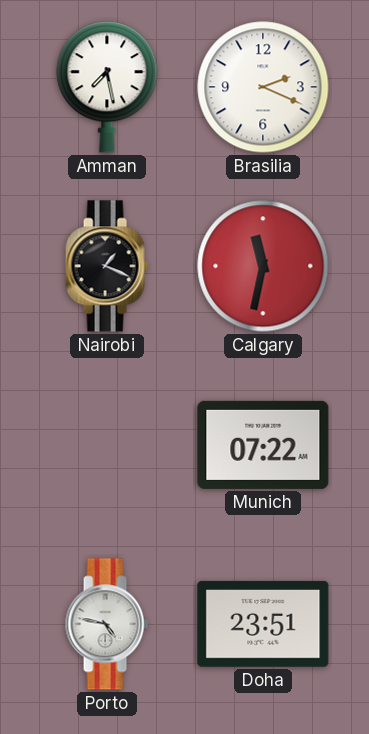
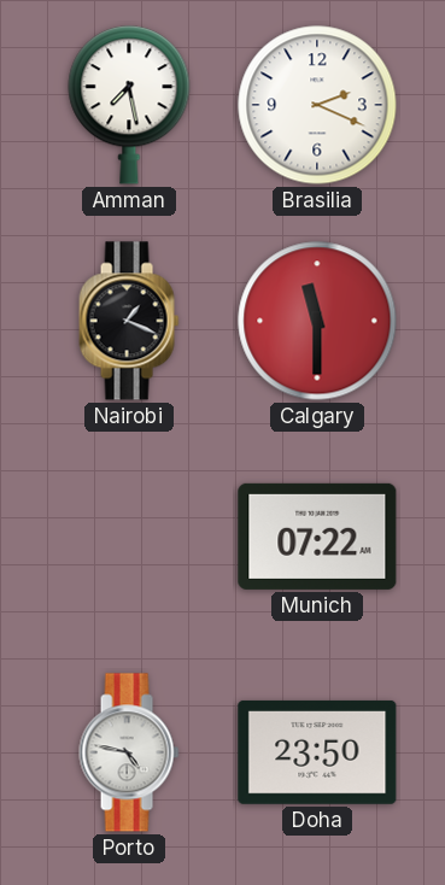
Calgary: 11:32 -> 11:30 (317, 321)
Doha: 23:51 -> 23:50 (317, 752)
